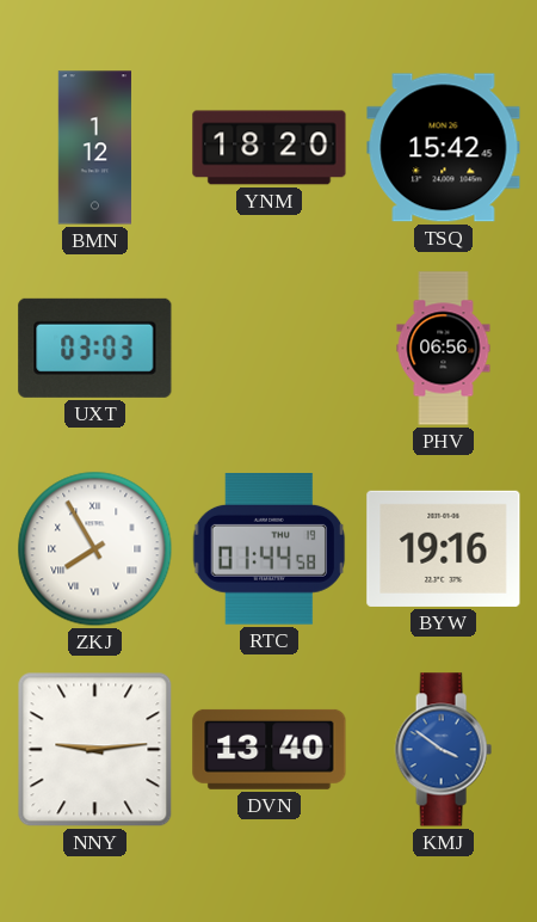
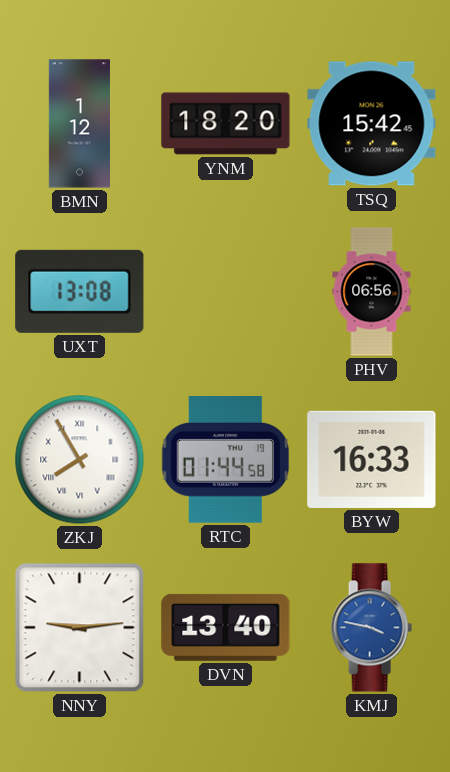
UXT: 03:03 -> 13:08 (80, 291)
BYW: 19:16 -> 16:33 (372, 459)
KMJ: 3:51 -> 3:47 (371, 628)
